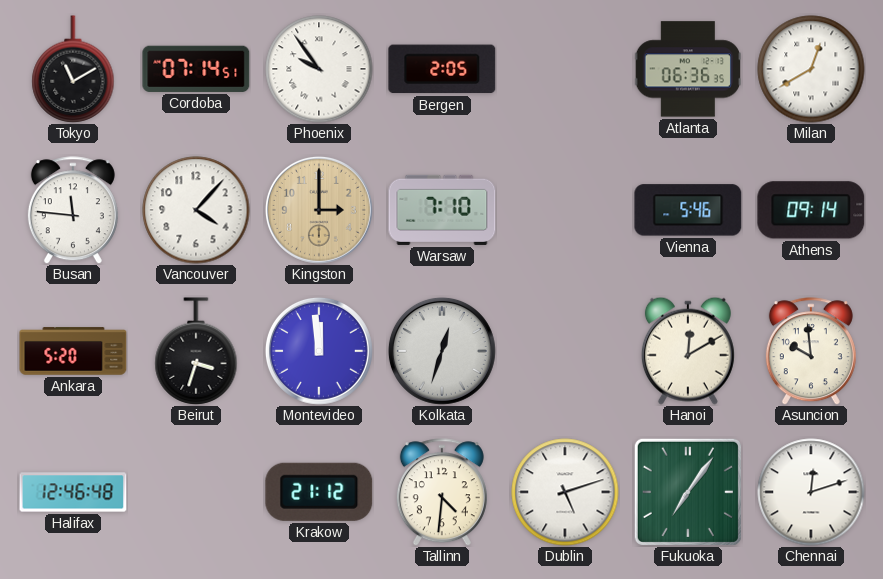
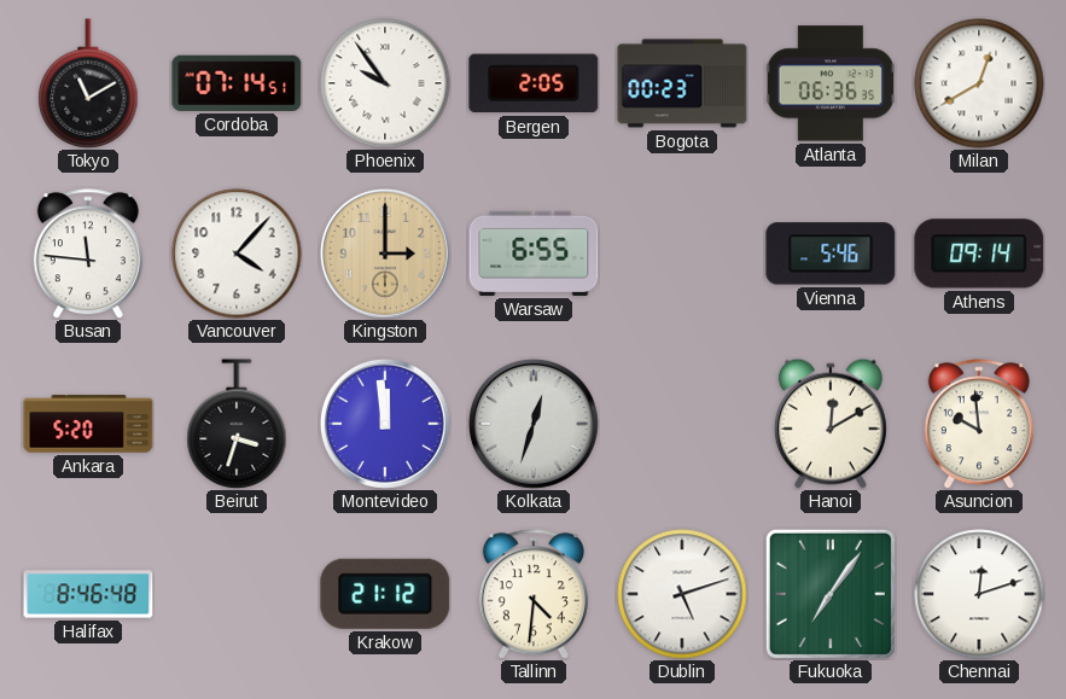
Bogota: none -> 00:23 (682, 83)
Warsaw: 7:10 -> 6:55 (534, 254)
Halifax: 12:46 -> 8:46 (88, 594)
